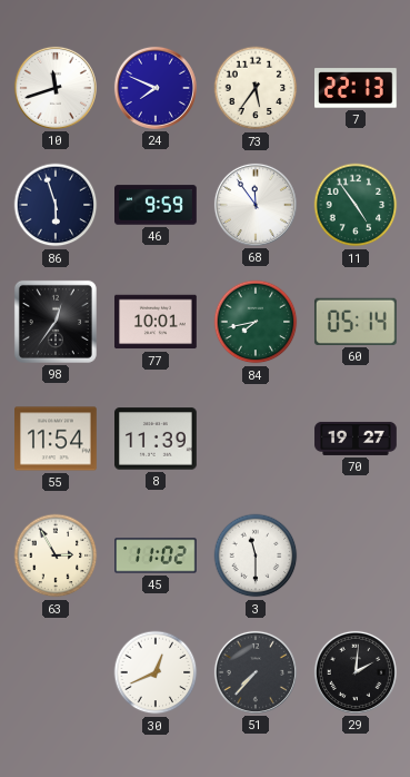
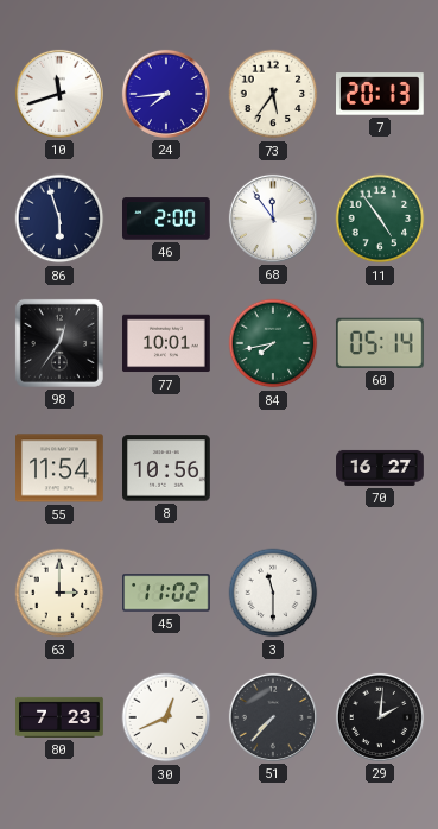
24: 7:49 -> 7:44 (166, 94)
7: 22:13 -> 20:13 (381, 94)
46: 9:59 -> 2:00 (166, 219)
8: 11:39 -> 10:56 (167, 468)
70: 19:27 -> 16:27 (380, 468)
63: 2:55 -> 3:00 (59, 593)
80: none -> 7:23 (59, 717)
